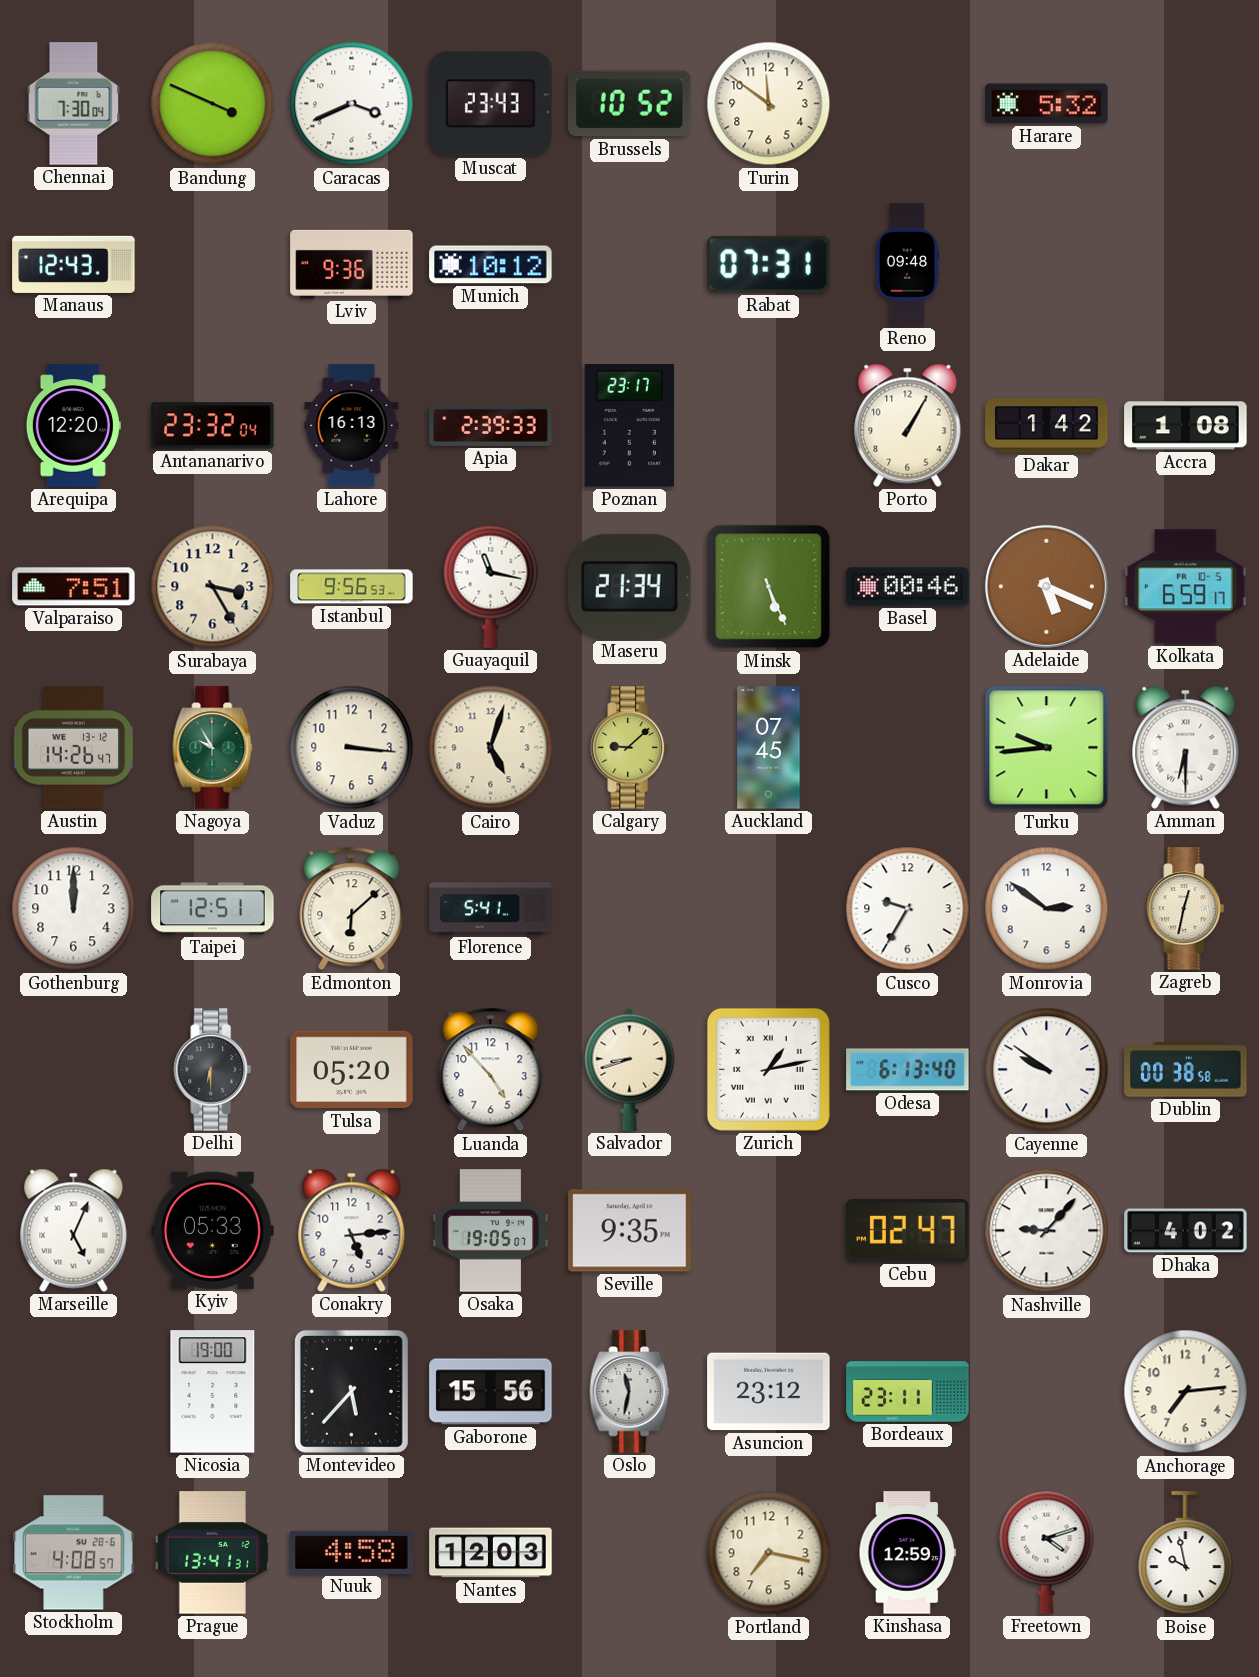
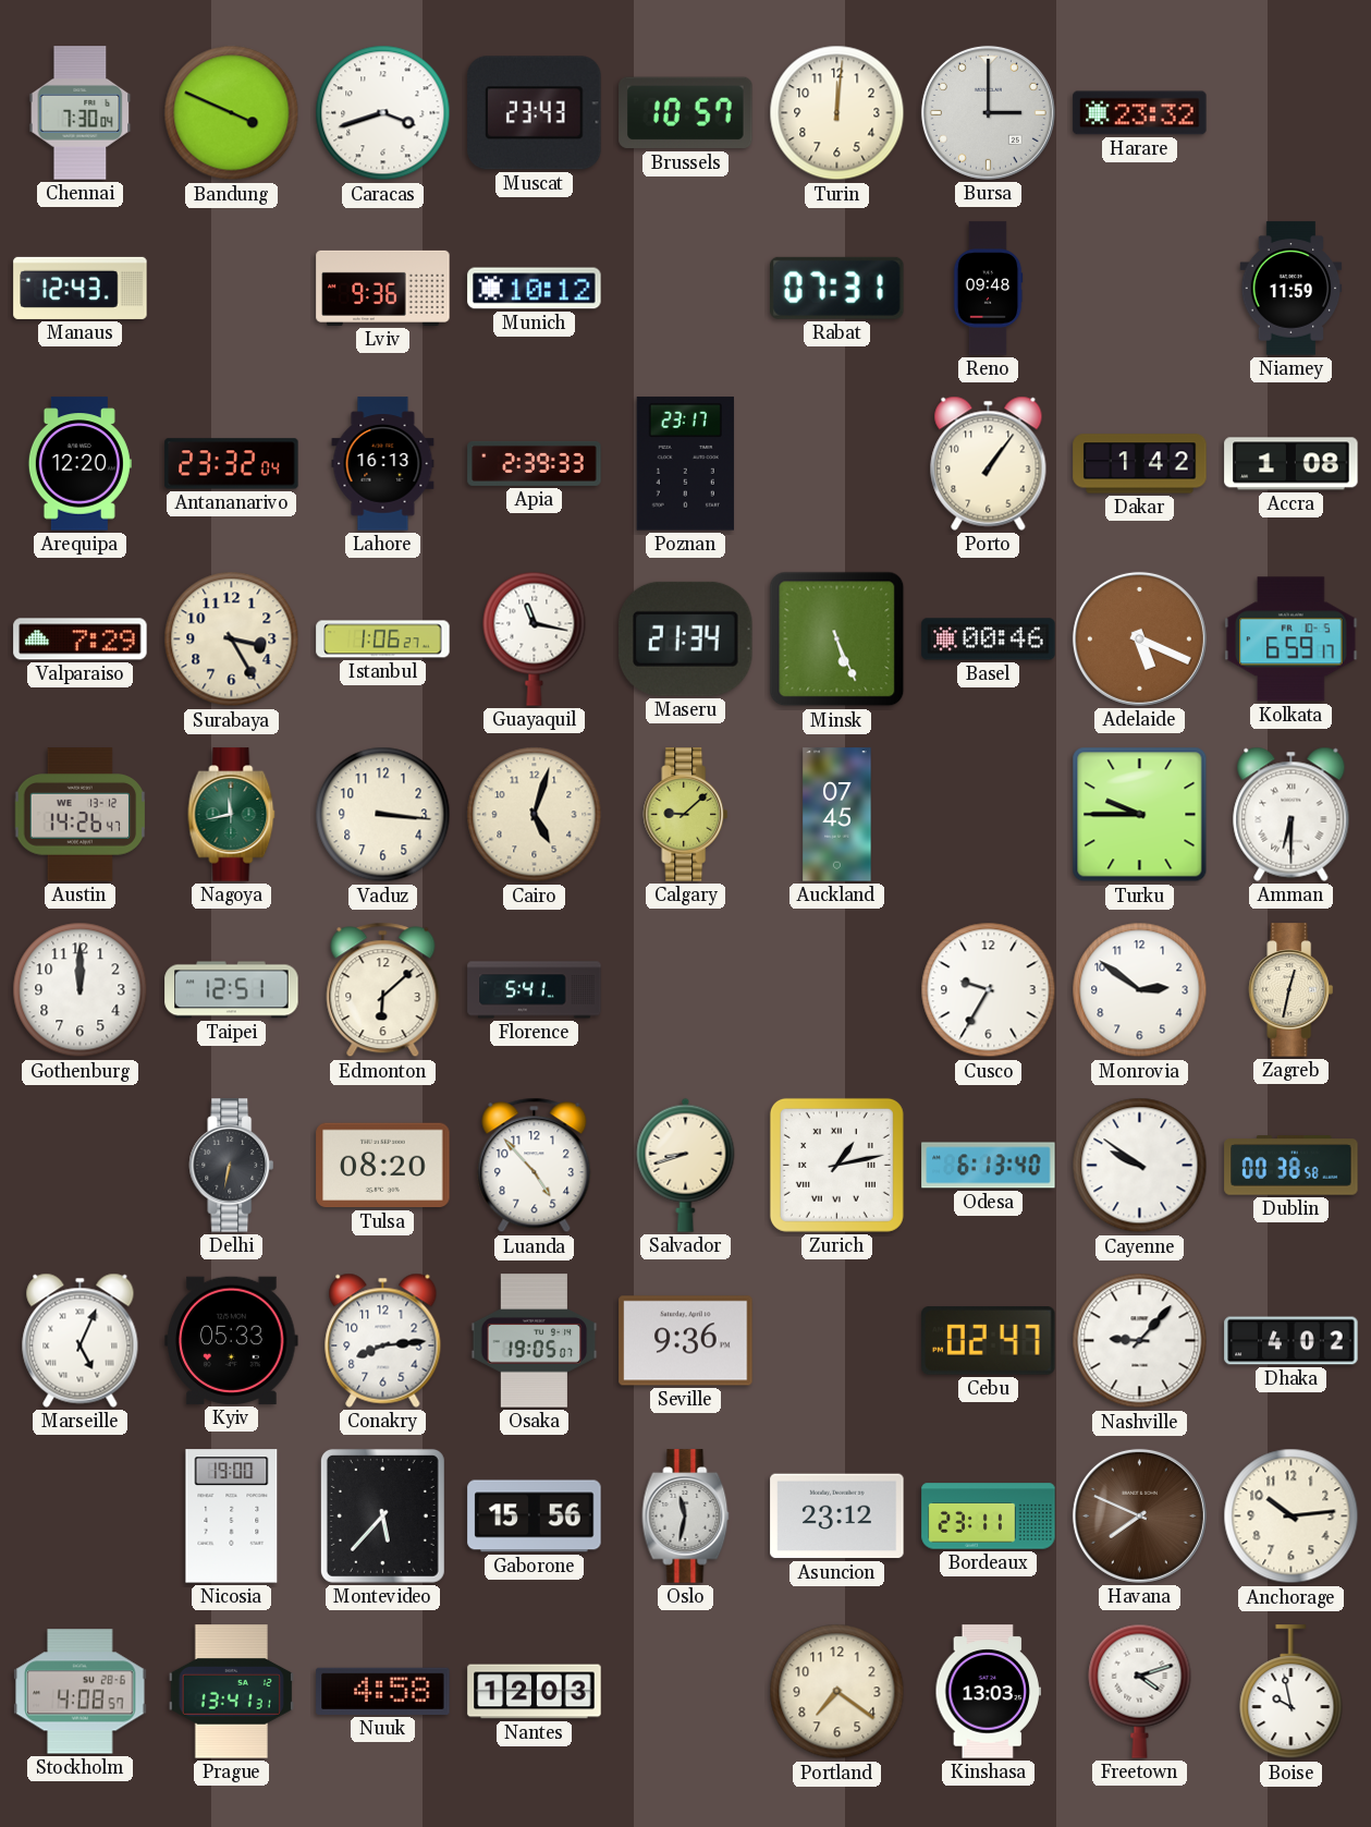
Caracas: 3:41 -> 3:42 (383, 113)
Brussels: 10:52 -> 10:57 (686, 113)
Turin: 11:51 -> 12:01 (837, 113)
Bursa: none -> 3:00 (988, 112)
Harare: 5:32 -> 23:32 (1140, 113)
Niamey: none -> 11:59 (1292, 289)
Porto: 1:05 -> 1:06 (989, 463)
Valparaiso: 7:51 -> 7:29 (81, 640)
Istanbul: 9:56 -> 1:06 (383, 640)
Nagoya: 9:55 -> 11:43 (232, 815)
Turku: 9:44 -> 9:45 (1140, 815)
Delhi: 6:30 -> 6:32 (232, 1166)
Tulsa: 05:20 -> 08:20 (383, 1166)
Conakry: 5:14 -> 8:14 (383, 1340)
Seville: 9:35 -> 9:36 (686, 1341)
Havana: none -> 7:49 (1139, 1515)
Anchorage: 7:14 -> 10:14 (1292, 1517)
Portland: 7:17 -> 7:21 (837, 1692)
Kinshasa: 12:59 -> 13:03 (988, 1692)
